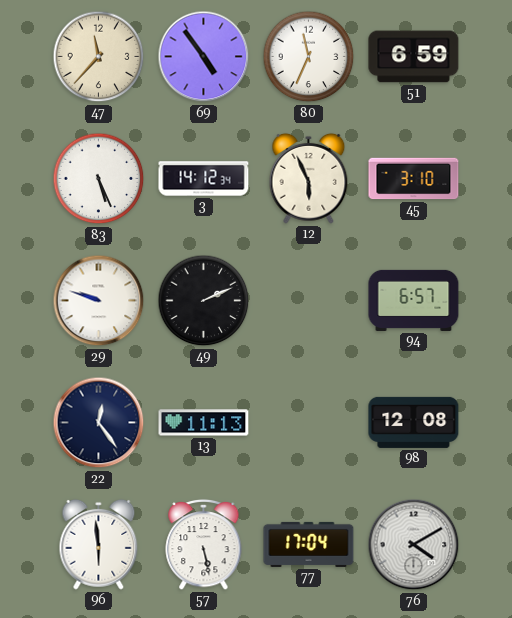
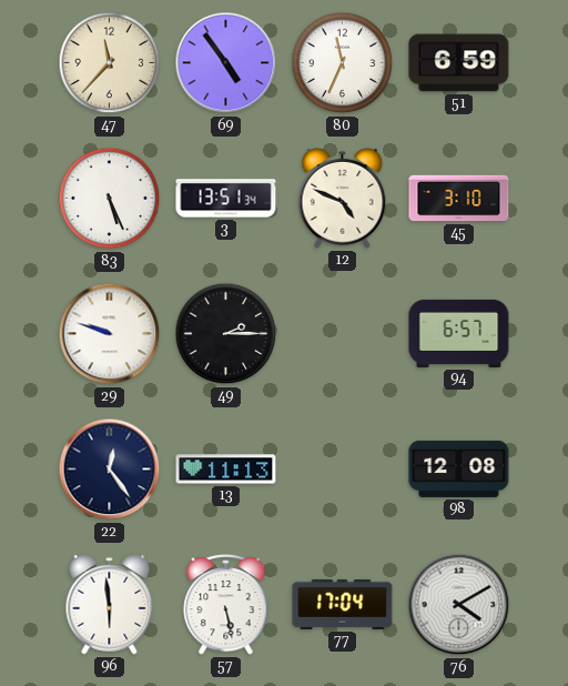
3: 14:12 -> 13:51 (226, 199)
12: 5:56 -> 4:49 (343, 198)
49: 2:11 -> 2:15 (226, 334)
